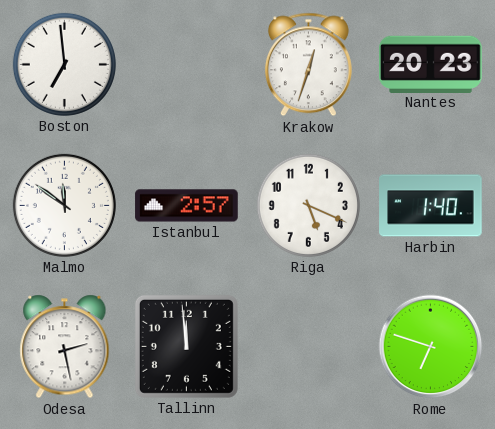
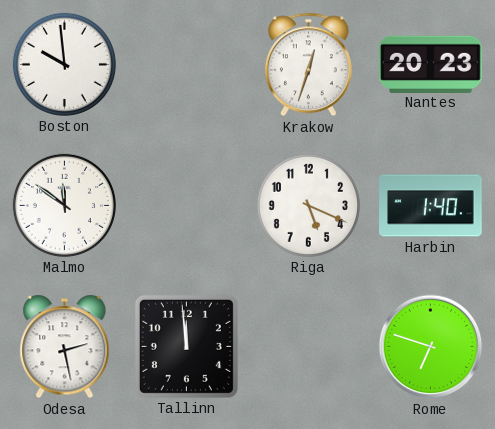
Boston: 6:59 -> 9:59 (64, 64)
Istanbul: 2:57 -> none (187, 206)
